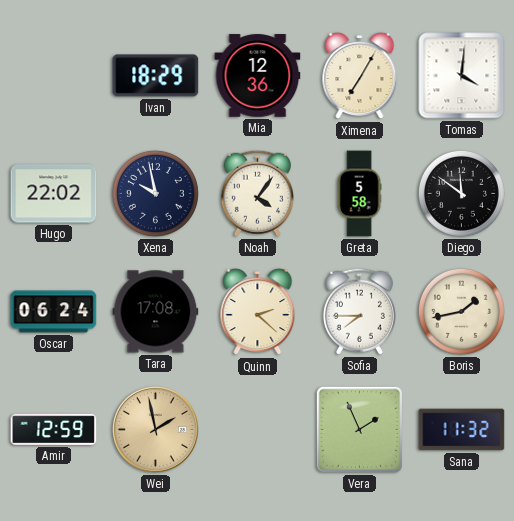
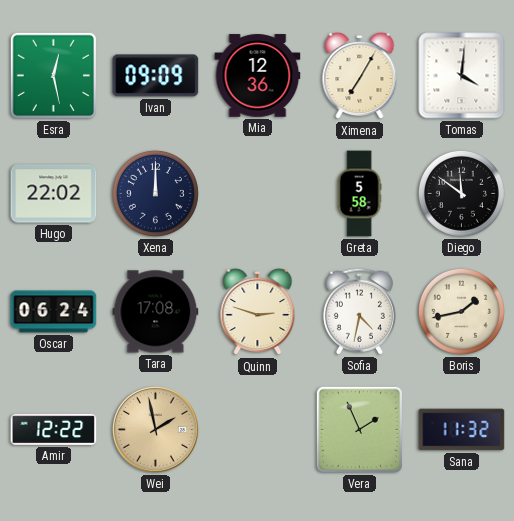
Esra: none -> 12:28 (53, 75)
Ivan: 18:29 -> 09:09 (156, 76)
Xena: 9:58 -> 12:00 (155, 193)
Noah: 4:06 -> none (257, 193)
Quinn: 2:22 -> 2:48 (258, 312)
Sofia: 7:45 -> 4:32 (359, 311)
Amir: 12:59 -> 12:22 (54, 429)
